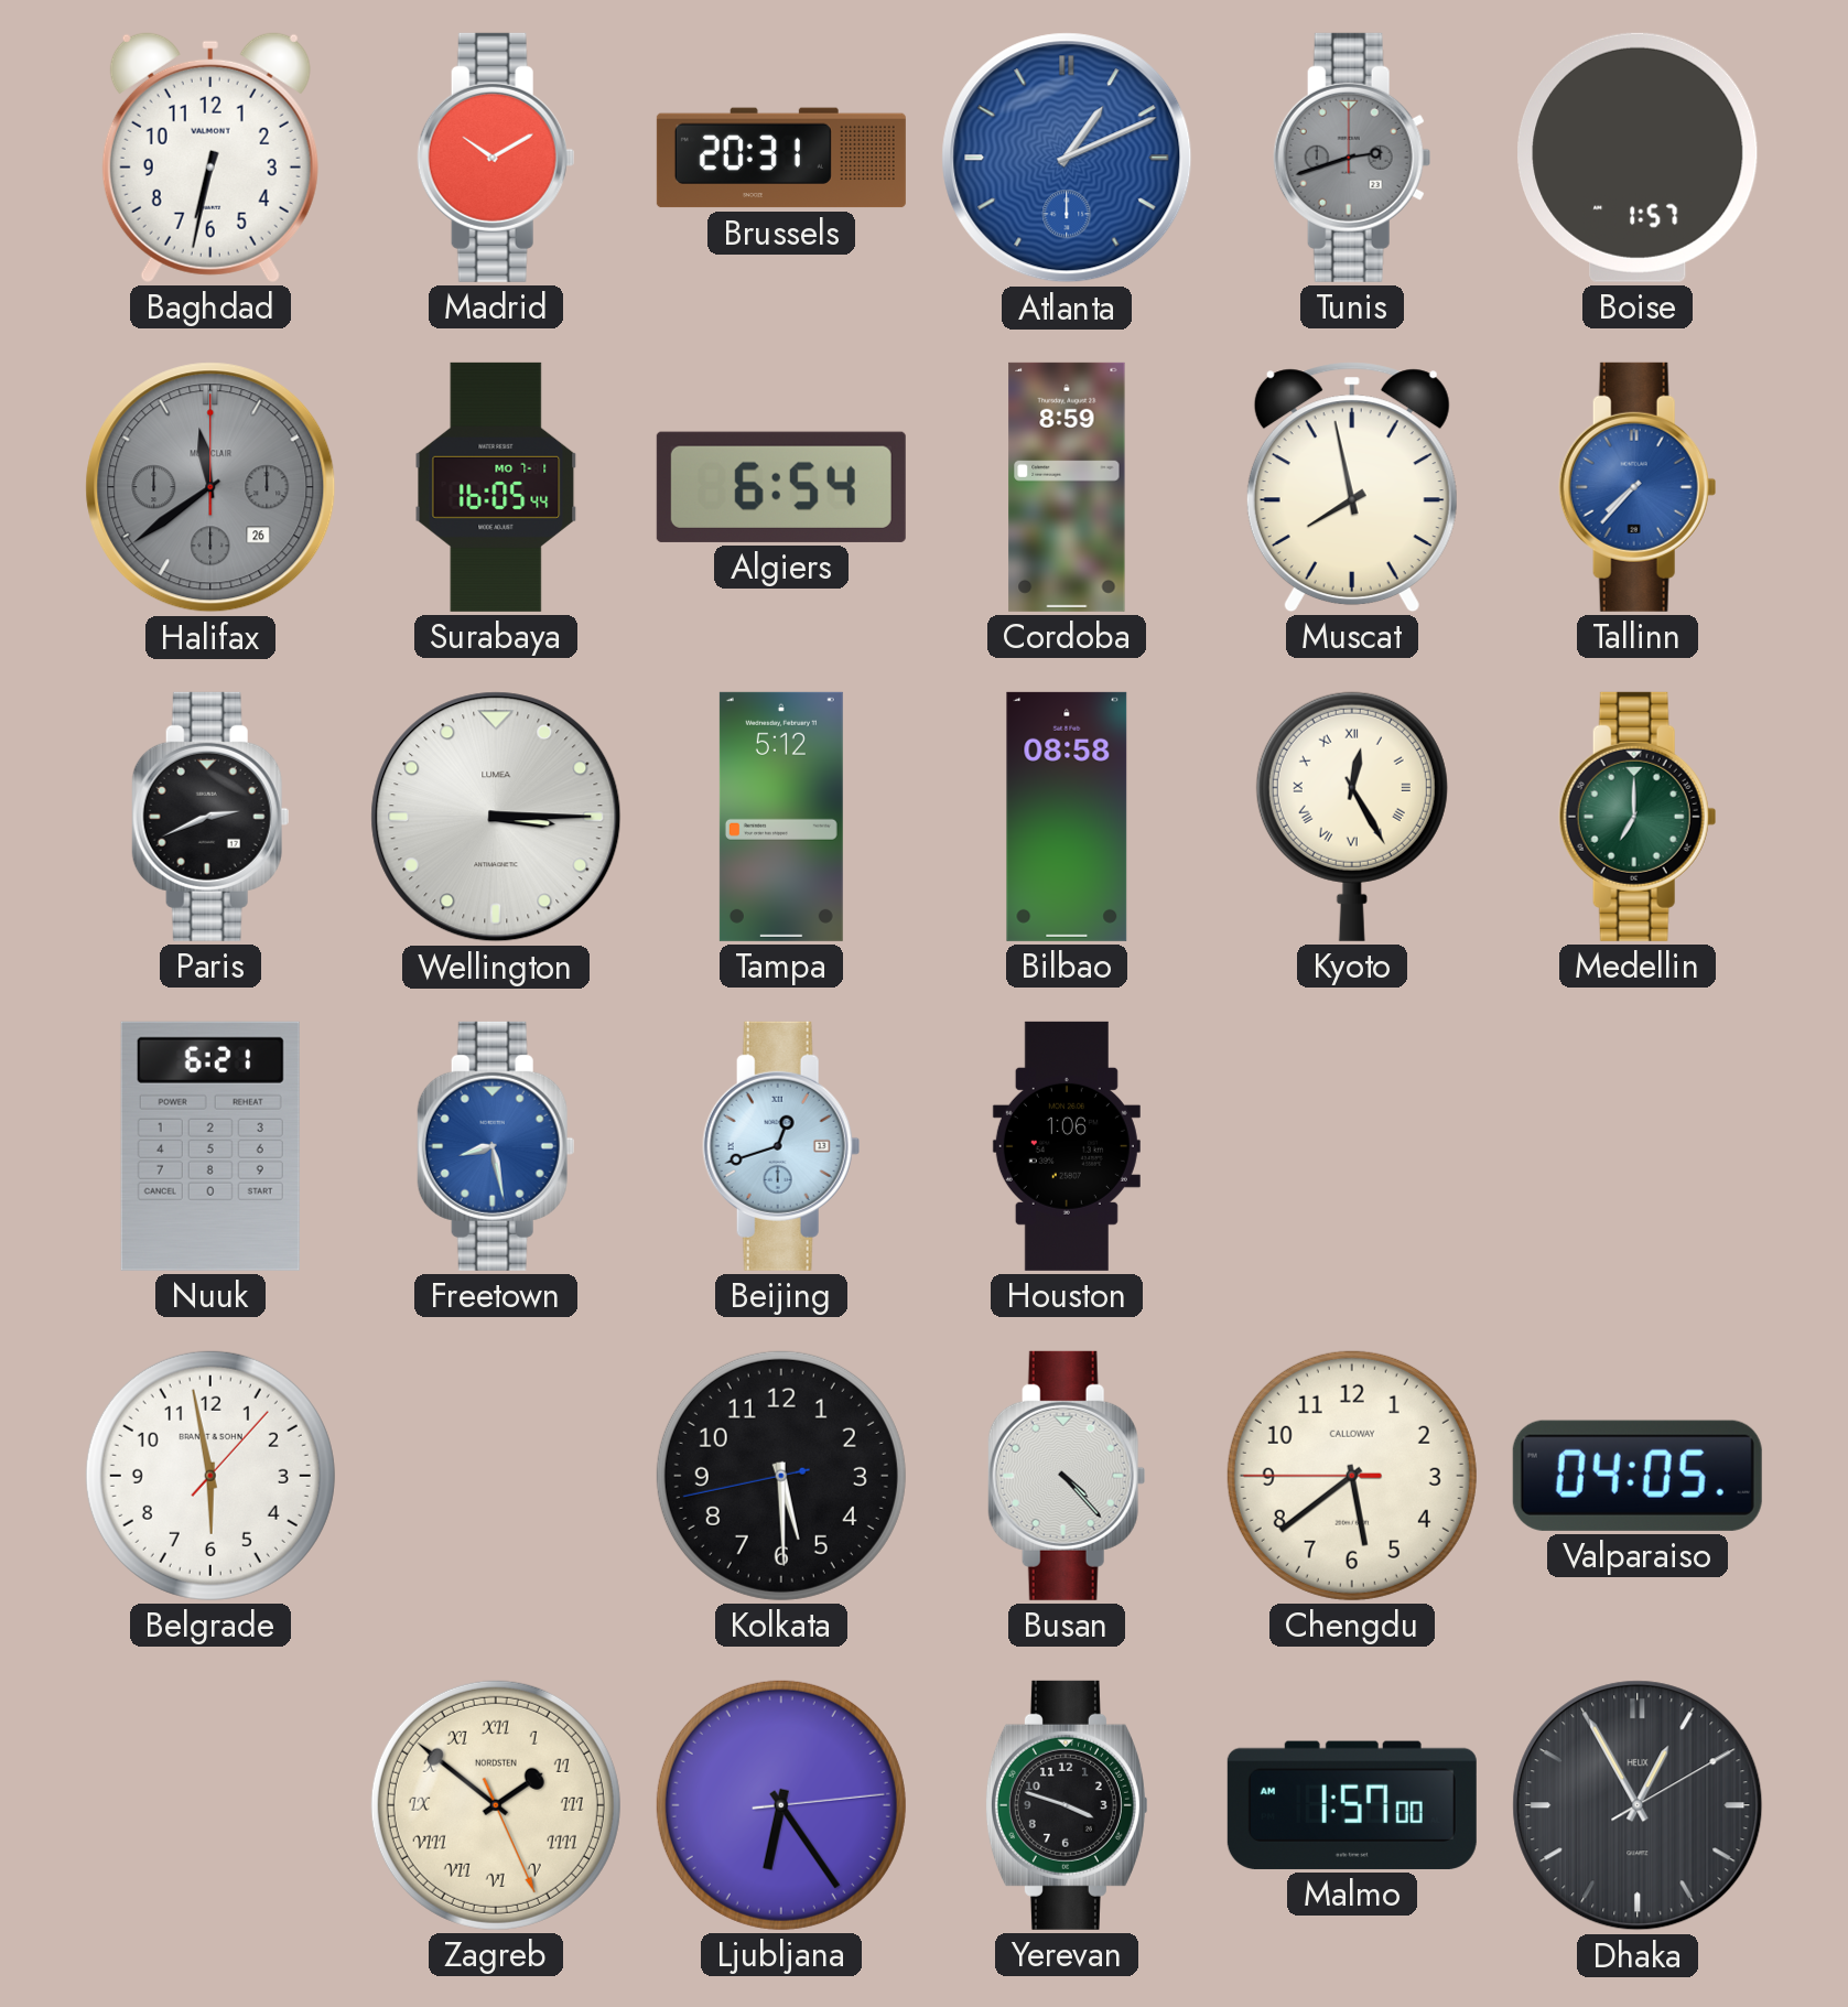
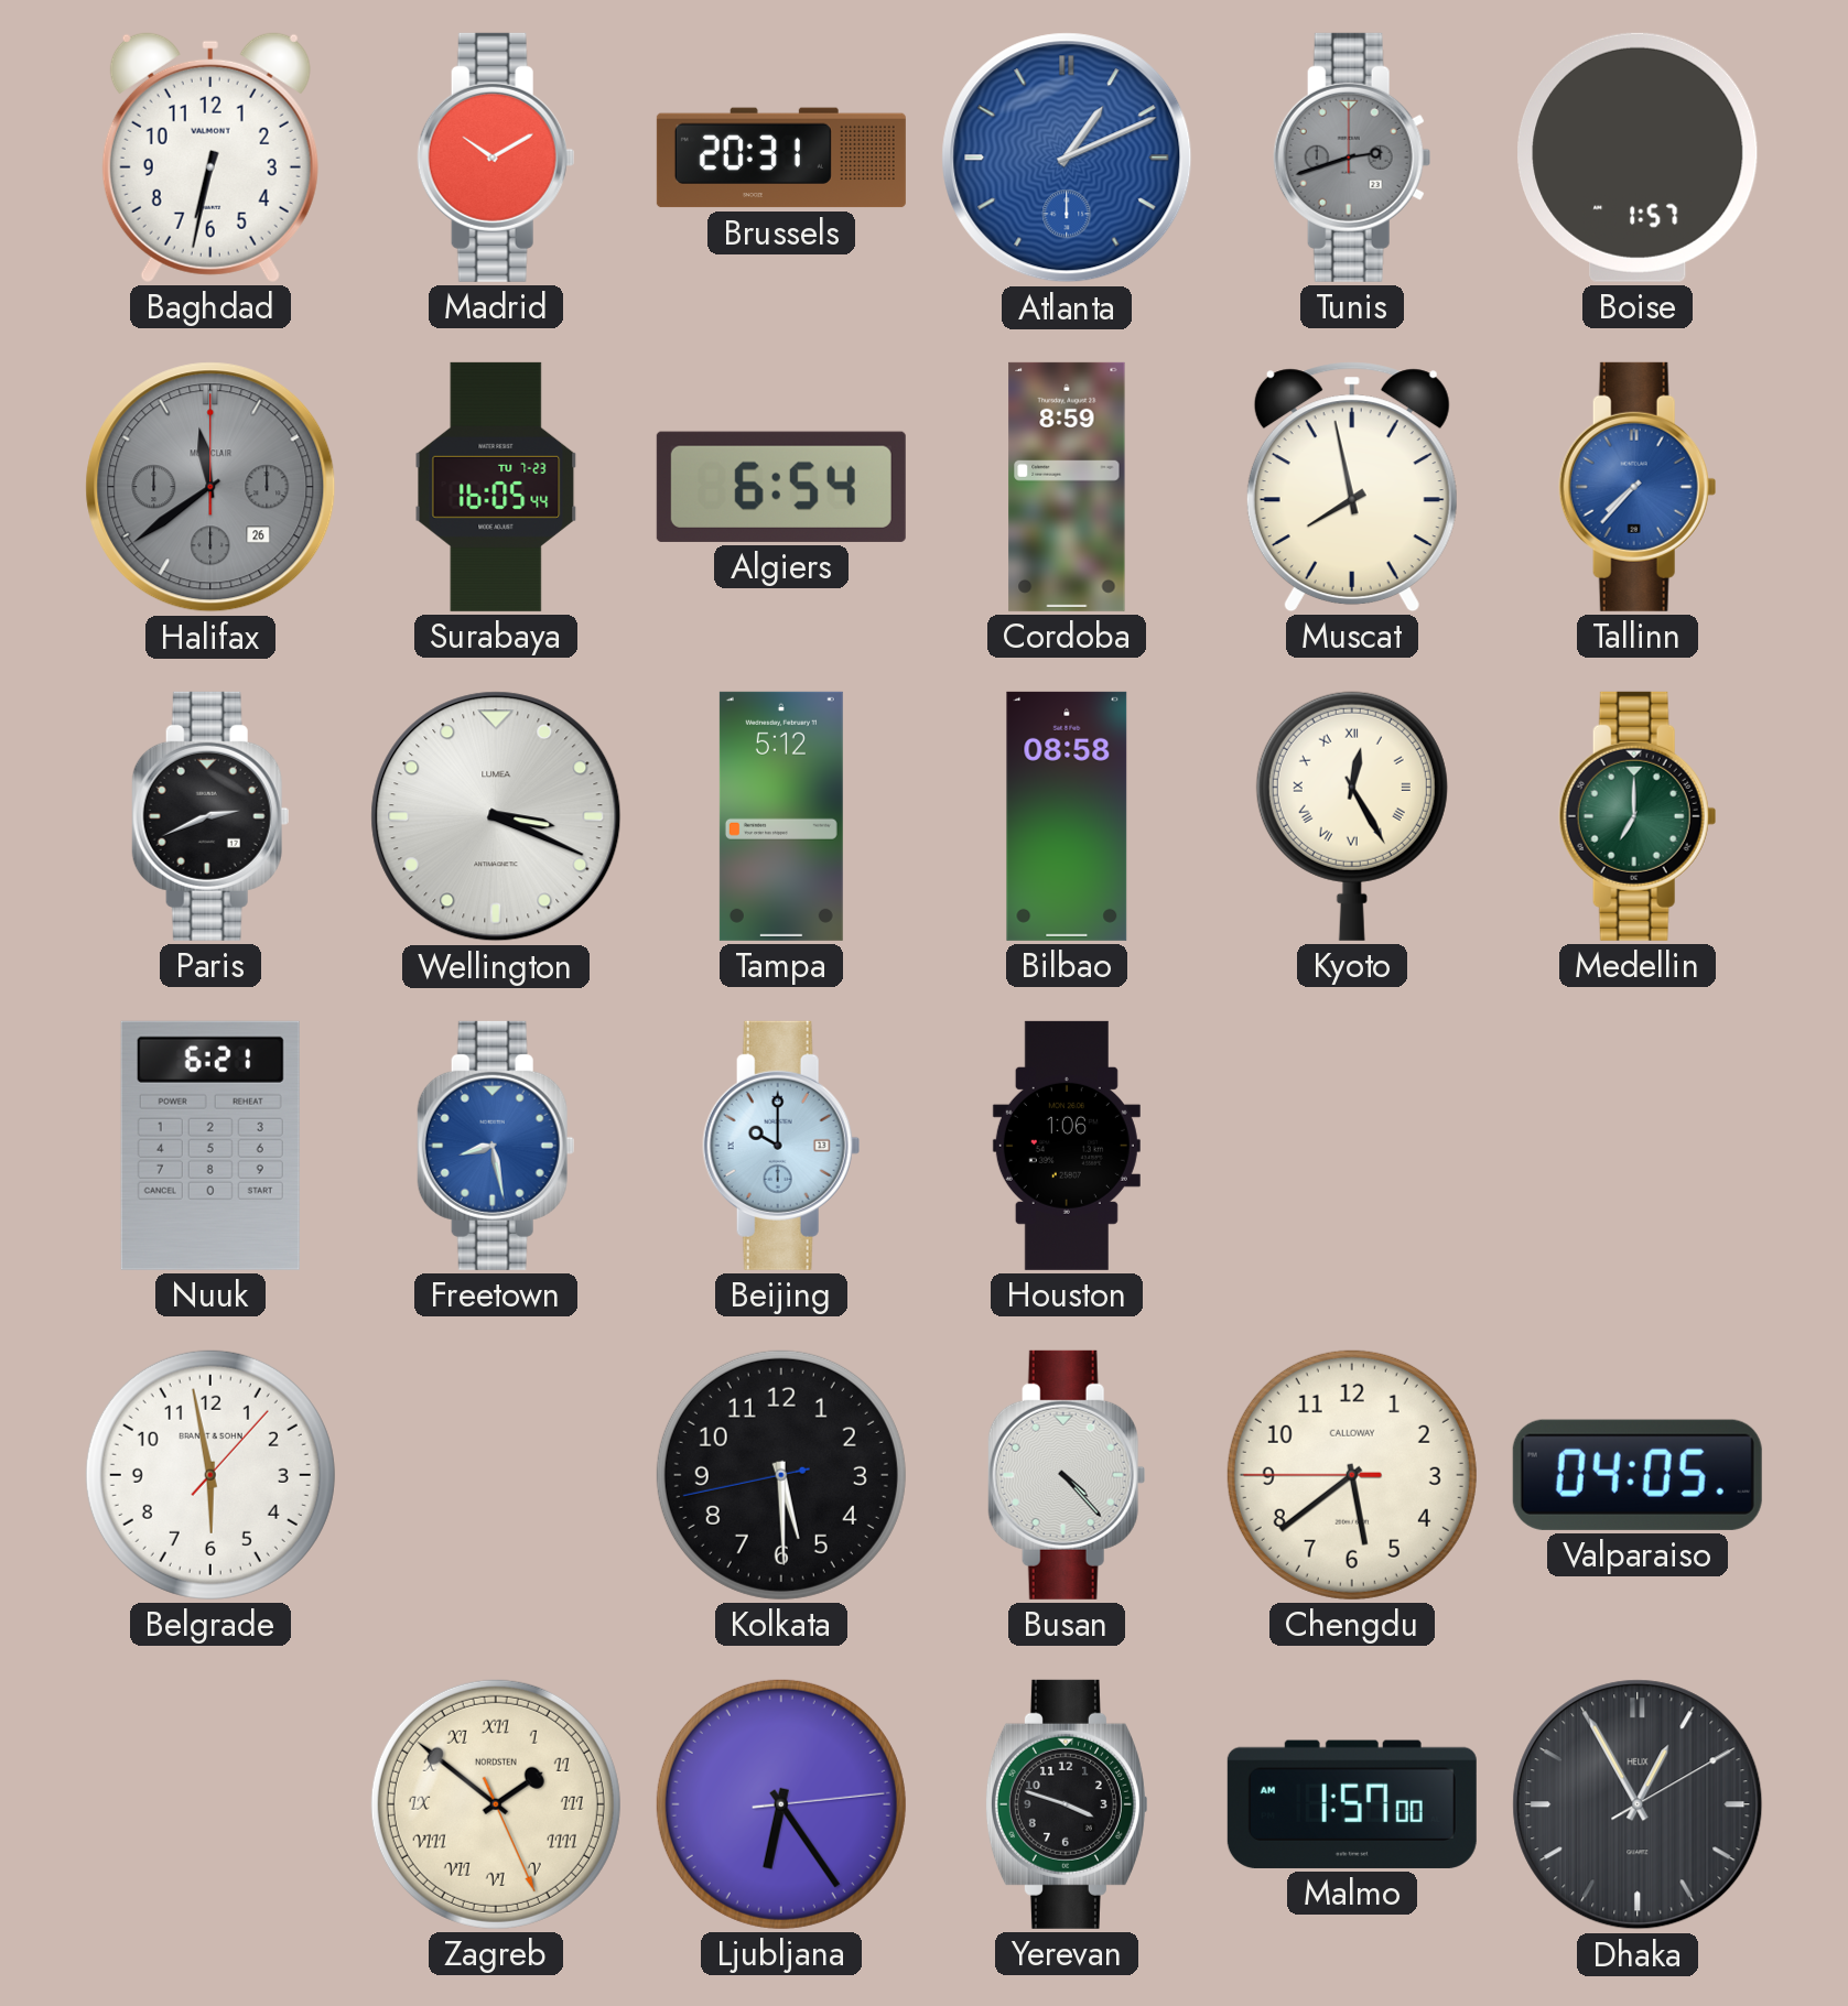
Surabaya date: MO 7-1 -> TU 7-23 (496, 487)
Wellington: 3:15 -> 3:19 (496, 816)
Beijing: 12:42 -> 10:00 (781, 1146)
